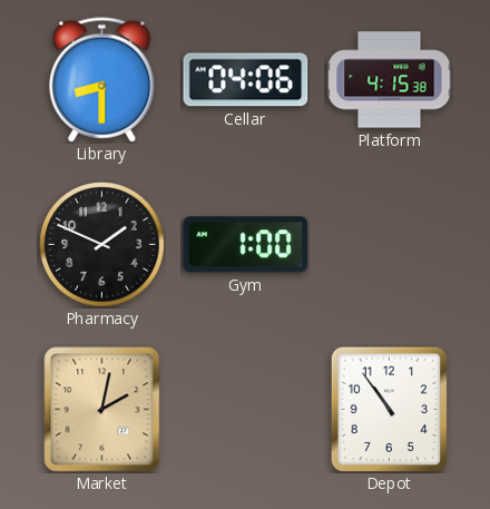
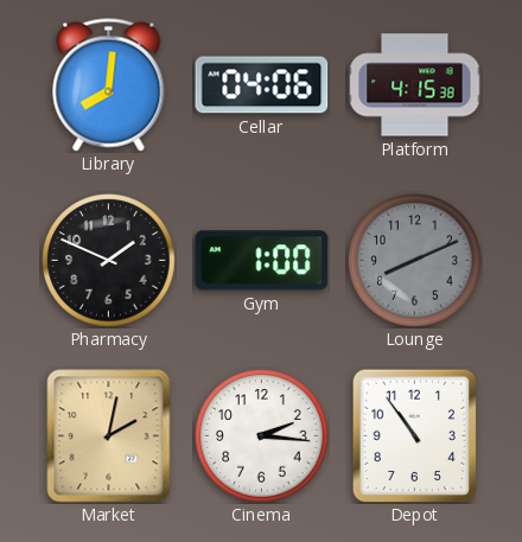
Library: 8:30 -> 8:01 (109, 85)
Lounge: none -> 8:11 (415, 261)
Cinema: none -> 2:16 (262, 436)
